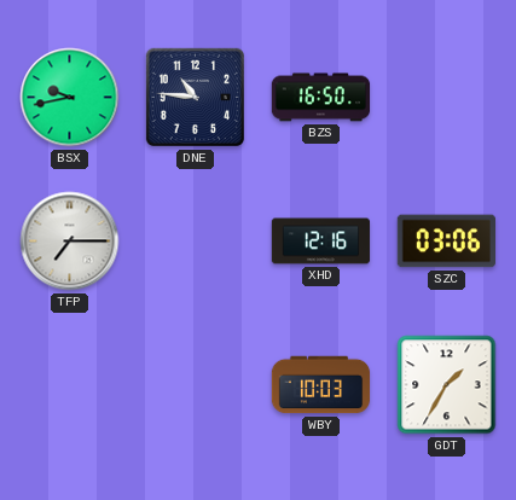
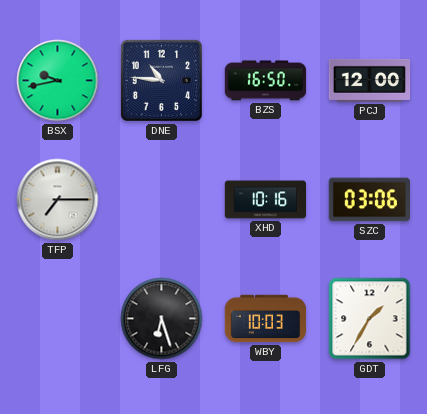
PCJ: none -> 12:00 (370, 80)
XHD: 12:16 -> 10:16 (266, 200)
LFG: none -> 6:27 (162, 319)
